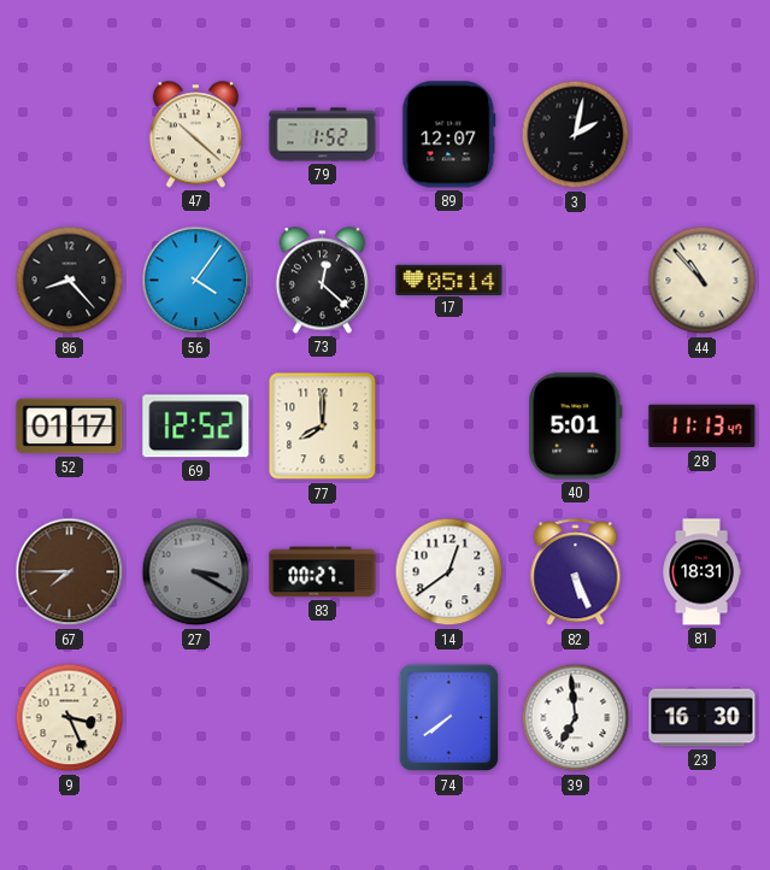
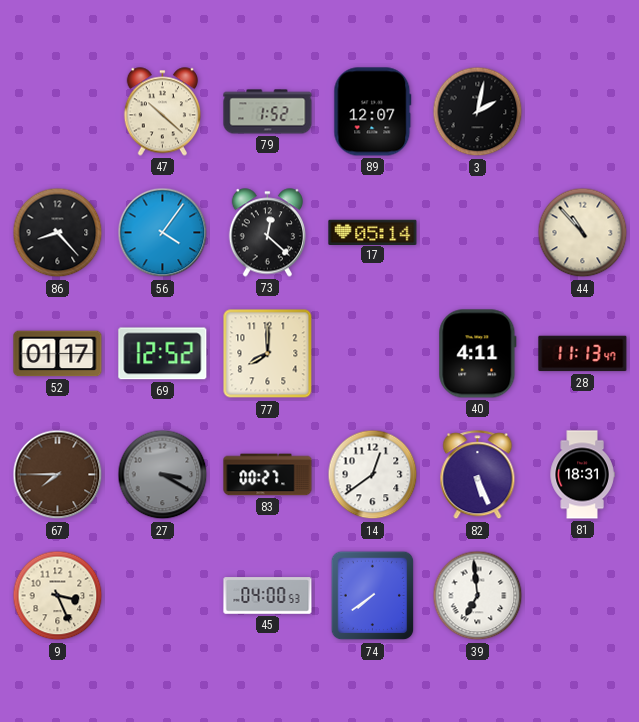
40: 5:01 -> 4:11 (478, 354)
45: none -> 04:00 (268, 596)
23: 16:30 -> none (703, 718)
